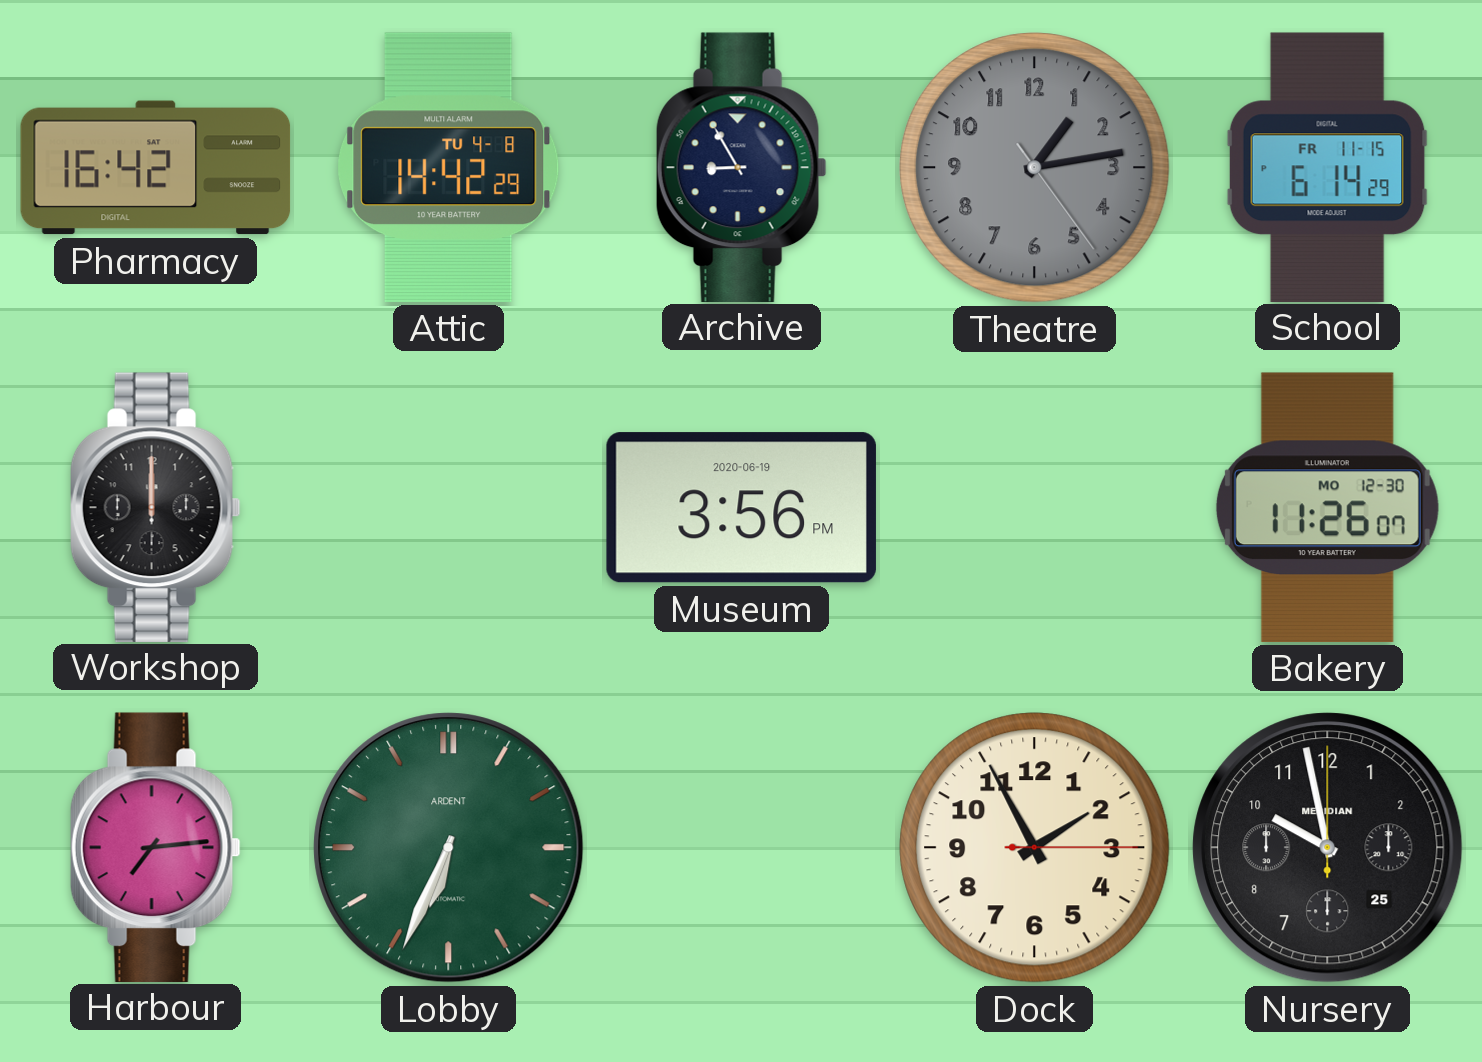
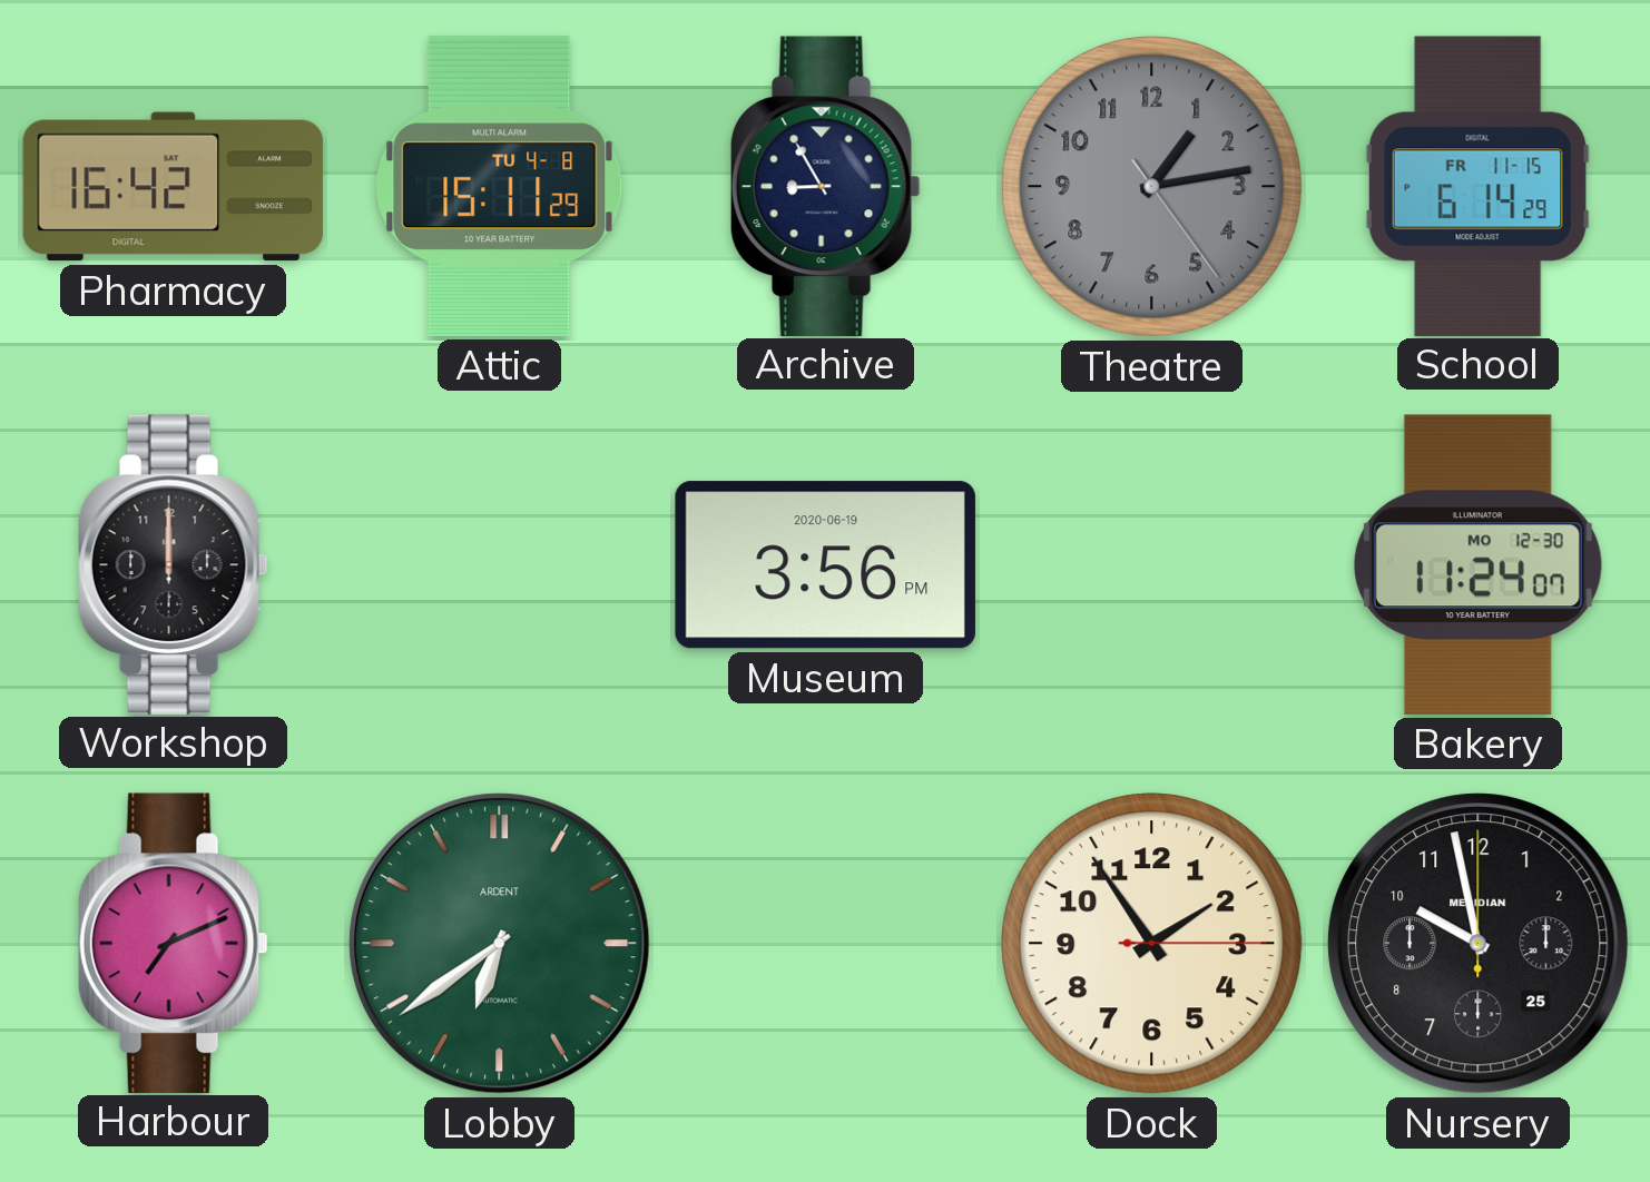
Attic: 14:42 -> 15:11 (500, 186)
Bakery: 11:26 -> 11:24 (1477, 564)
Harbour: 7:14 -> 7:11 (173, 943)
Lobby: 6:34 -> 6:39 (500, 944)
Dock: 1:55 -> 1:54 (1152, 944)
